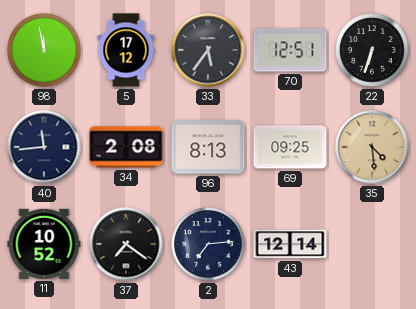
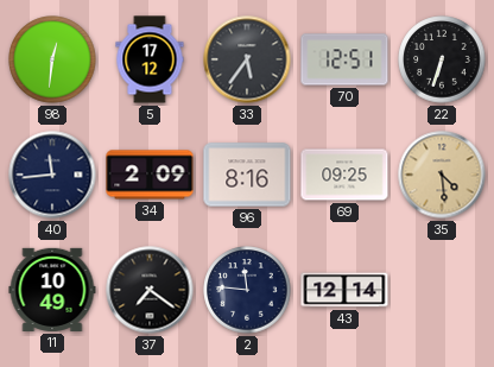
98: 11:58 -> 12:31 (52, 59)
34: 2:08 -> 2:09 (150, 175)
96: 8:13 -> 8:16 (247, 175)
11: 10:52 -> 10:49 (52, 290)
2: 7:14 -> 11:46 (247, 290)
